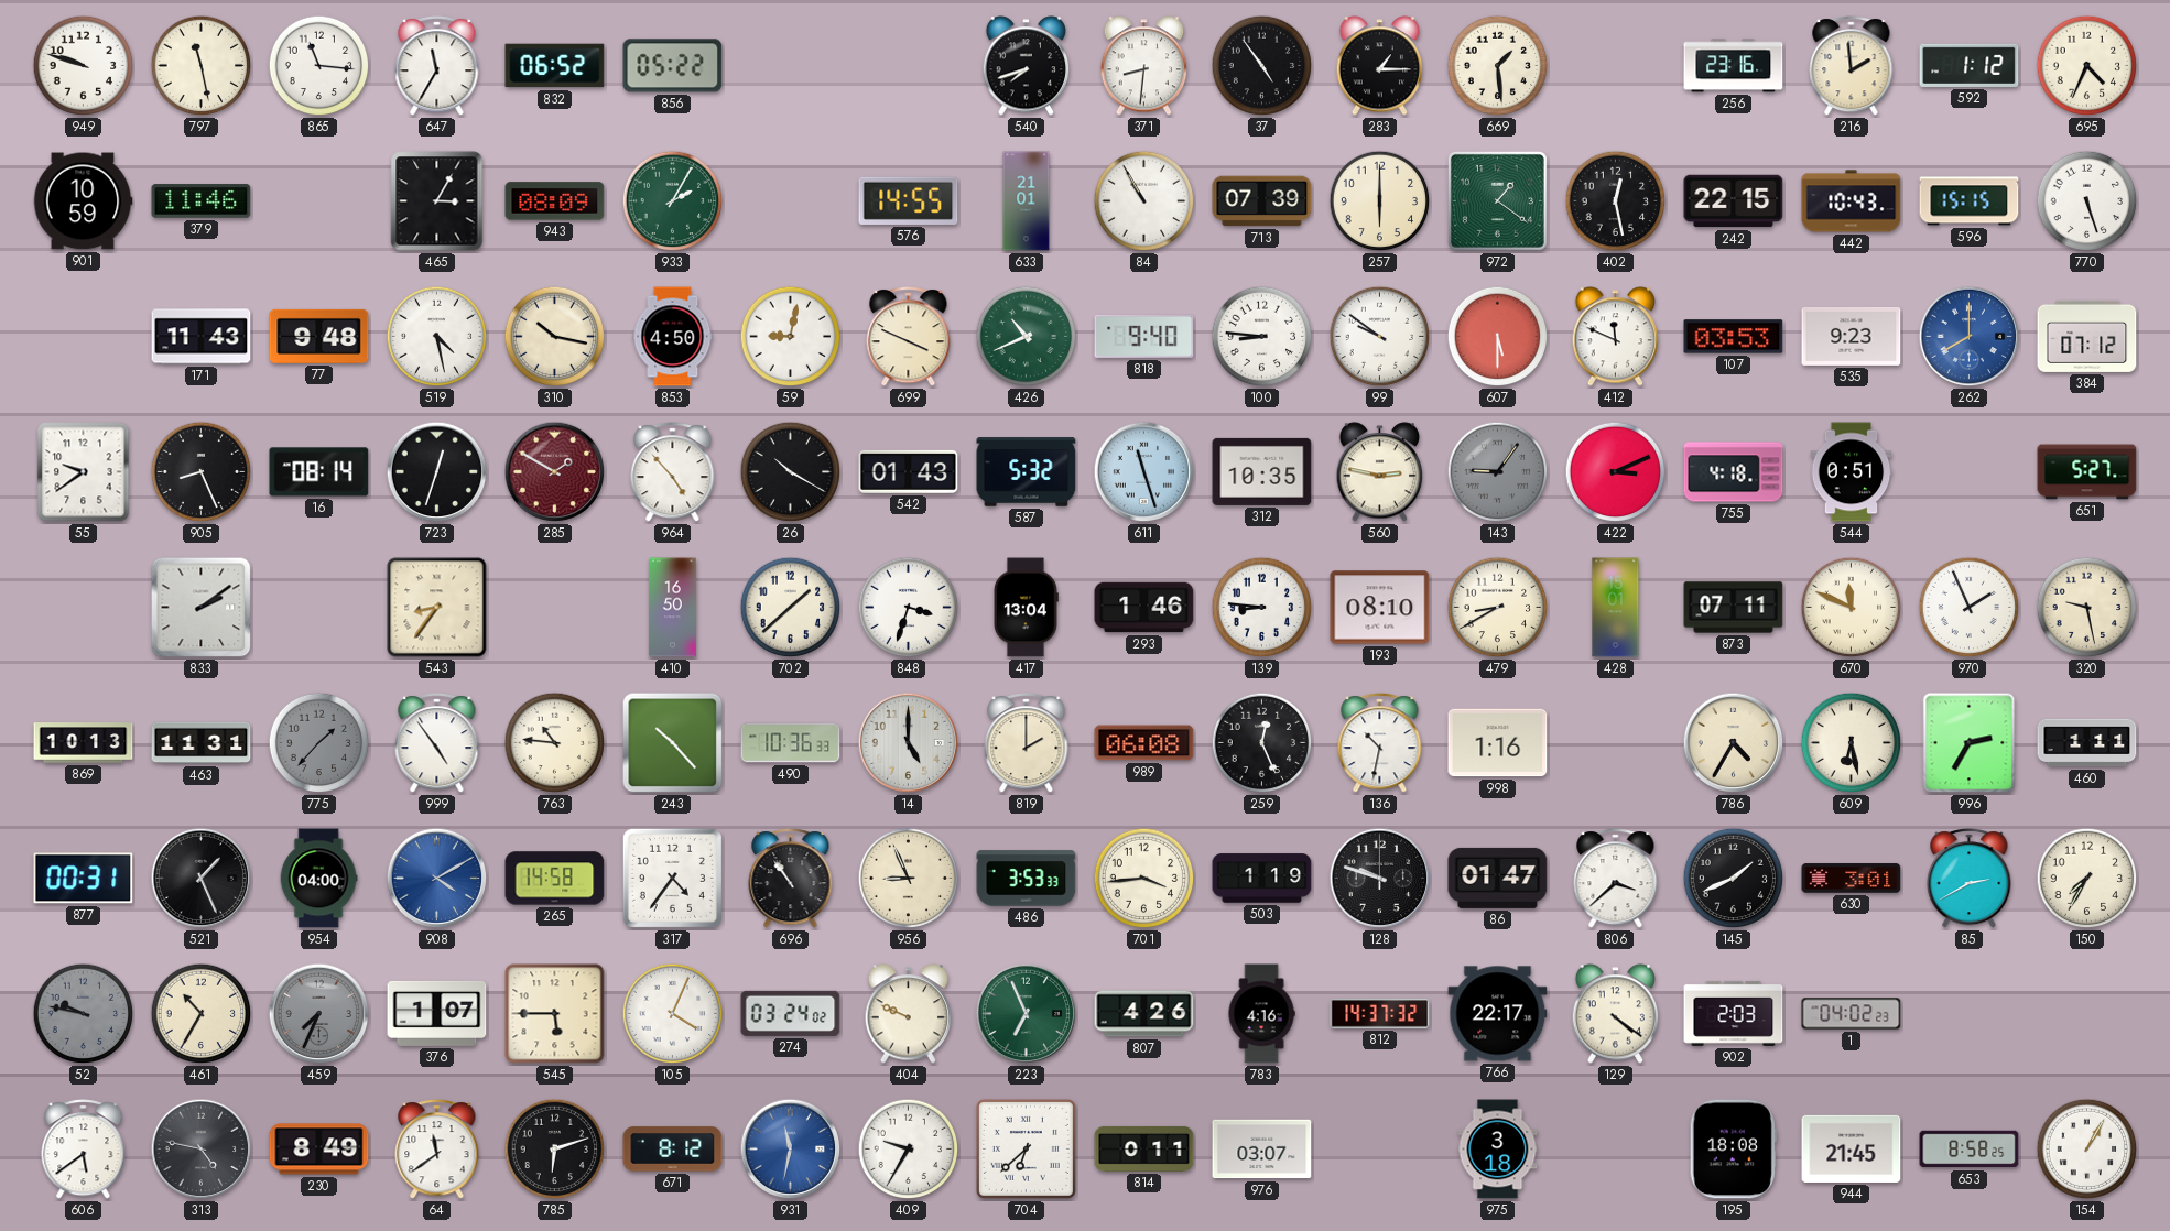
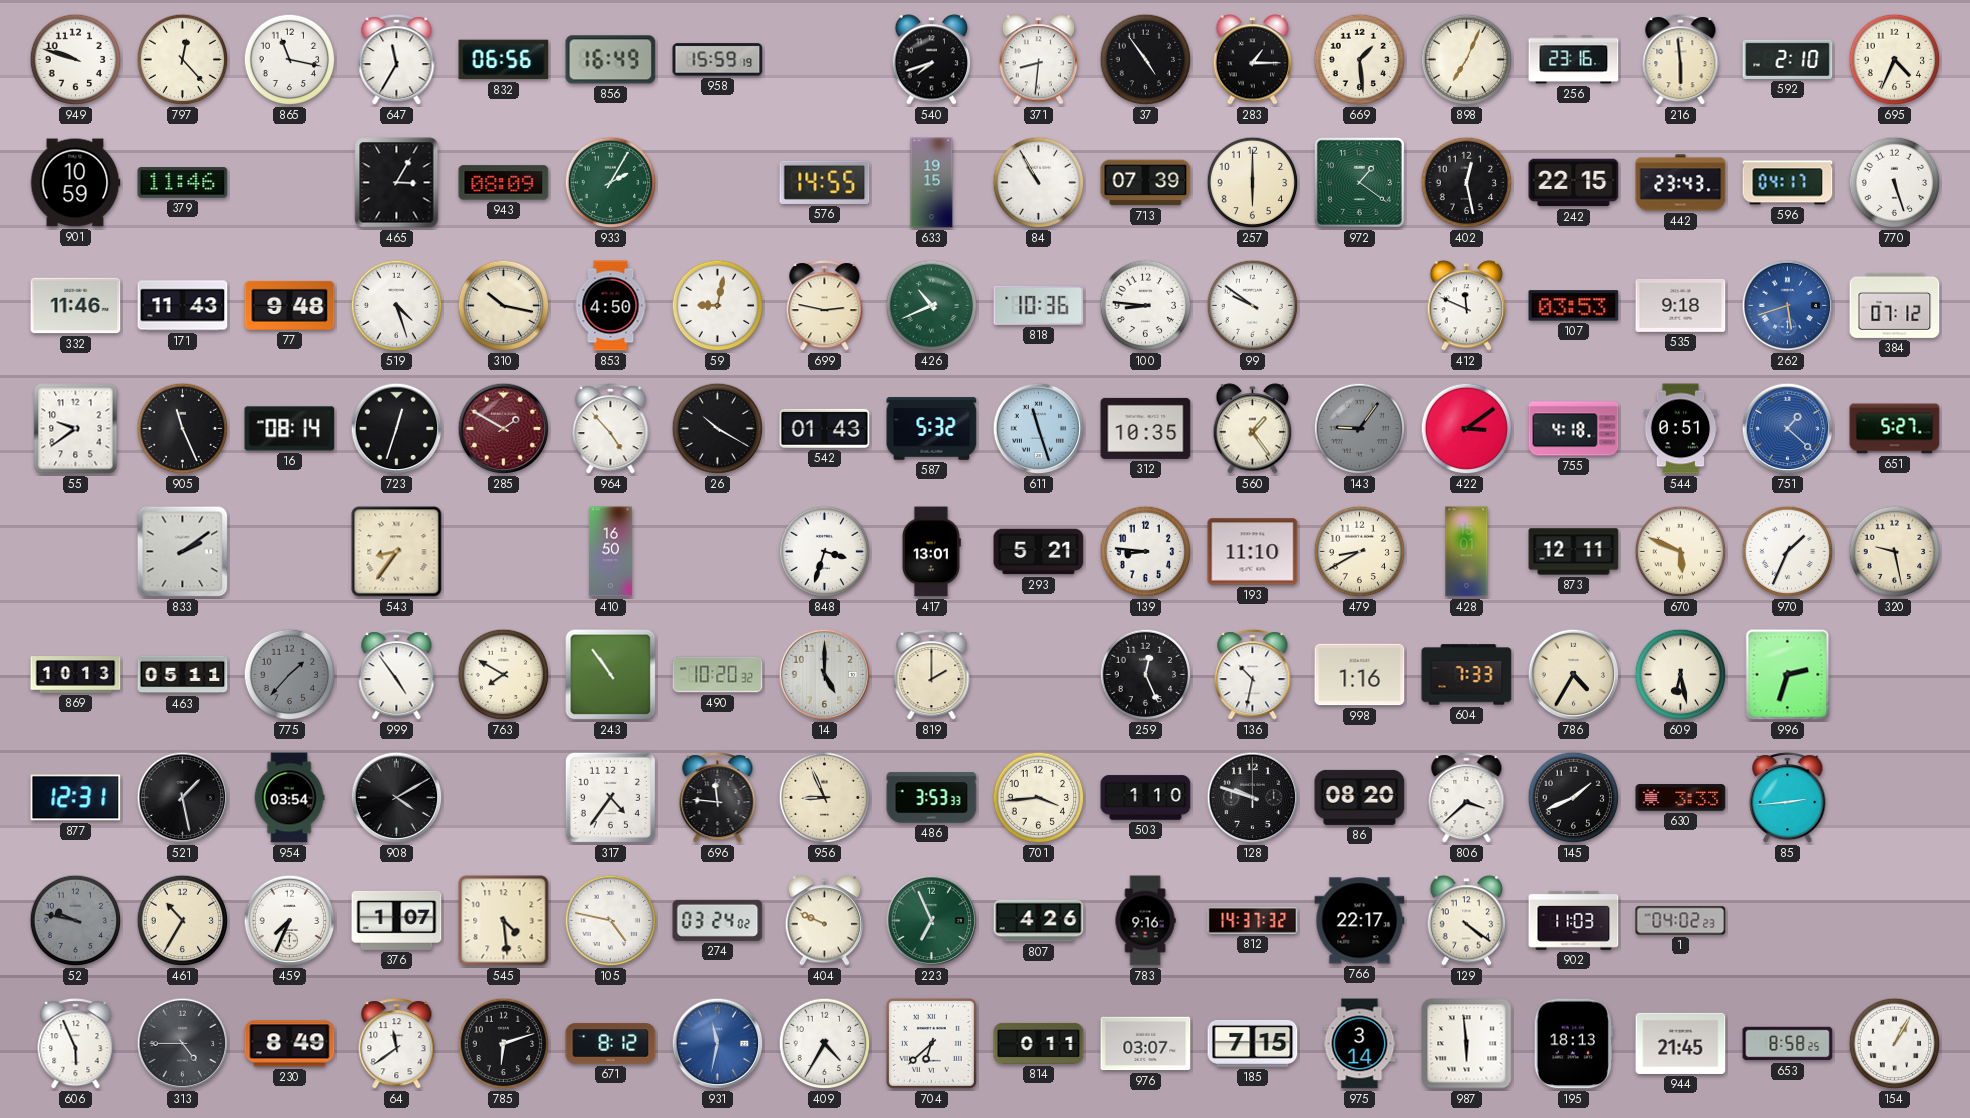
797: 11:28 -> 12:23 (183, 60)
865: 11:16 -> 11:17 (290, 60)
832: 06:52 -> 06:56 (504, 60)
856: 05:22 -> 16:49 (611, 60)
958: none -> 15:59 (718, 60)
898: none -> 7:04 (1467, 60)
216: 1:59 -> 5:59 (1681, 60)
592: 1:12 -> 2:10 (1788, 59)
633: 21:01 -> 19:15 (932, 183)
442: 10:43 -> 23:43 (1681, 183)
596: 15:15 -> 04:17 (1788, 183)
332: none -> 11:46 (76, 306)
519: 4:28 -> 4:27 (397, 306)
699: 3:49 -> 2:47 (825, 306)
818: 9:40 -> 10:36 (1039, 305)
607: 5:30 -> none (1498, 337)
535: 9:23 -> 9:18 (1681, 305)
262: 8:00 -> 5:42 (1788, 306)
905: 8:26 -> 11:26 (183, 429)
560: 2:47 -> 1:24 (1253, 429)
422: 3:11 -> 3:09 (1467, 429)
751: none -> 1:22 (1788, 429)
702: 1:38 -> none (791, 608)
417: 13:04 -> 13:01 (931, 552)
293: 1:46 -> 5:21 (1039, 552)
193: 08:10 -> 11:10 (1253, 552)
873: 07:11 -> 12:11 (1574, 552)
670: 11:49 -> 5:49 (1681, 552)
970: 1:56 -> 1:34 (1788, 552)
463: 11:31 -> 05:11 (183, 675)
763: 10:46 -> 7:50 (504, 675)
243: 10:23 -> 10:54 (611, 675)
490: 10:36 -> 10:20 (718, 675)
989: 06:08 -> none (1144, 743)
604: none -> 7:33 (1467, 675)
996: 2:35 -> 2:33 (1788, 675)
460: 1:11 -> none (2087, 743)
877: 00:31 -> 12:31 (76, 798)
521: 1:26 -> 1:28 (183, 798)
954: 04:00 -> 03:54 (289, 798)
908 dial: blue -> black (397, 798)
265: 14:58 -> none (555, 879)
696: 10:54 -> 11:46 (718, 798)
503: 1:19 -> 1:10 (1146, 798)
86: 01:47 -> 08:20 (1360, 797)
630: 3:01 -> 3:33 (1681, 798)
85: 2:40 -> 2:44 (1788, 798)
150: 7:35 -> none (2087, 879)
459 dial: grey -> white (290, 921)
545: 5:45 -> 4:29 (504, 921)
105: 4:04 -> 4:47 (611, 921)
783: 4:16 -> 9:16 (1145, 921)
902: 2:03 -> 11:03 (1574, 920)
606: 5:39 -> 5:56 (76, 1044)
313: 4:47 -> 4:45 (183, 1044)
409: 9:35 -> 4:35 (825, 1044)
185: none -> 7:15 (1253, 1043)
975: 3:18 -> 3:14 (1360, 1044)
987: none -> 5:59 (1467, 1044)
195: 18:08 -> 18:13 (1573, 1044)
